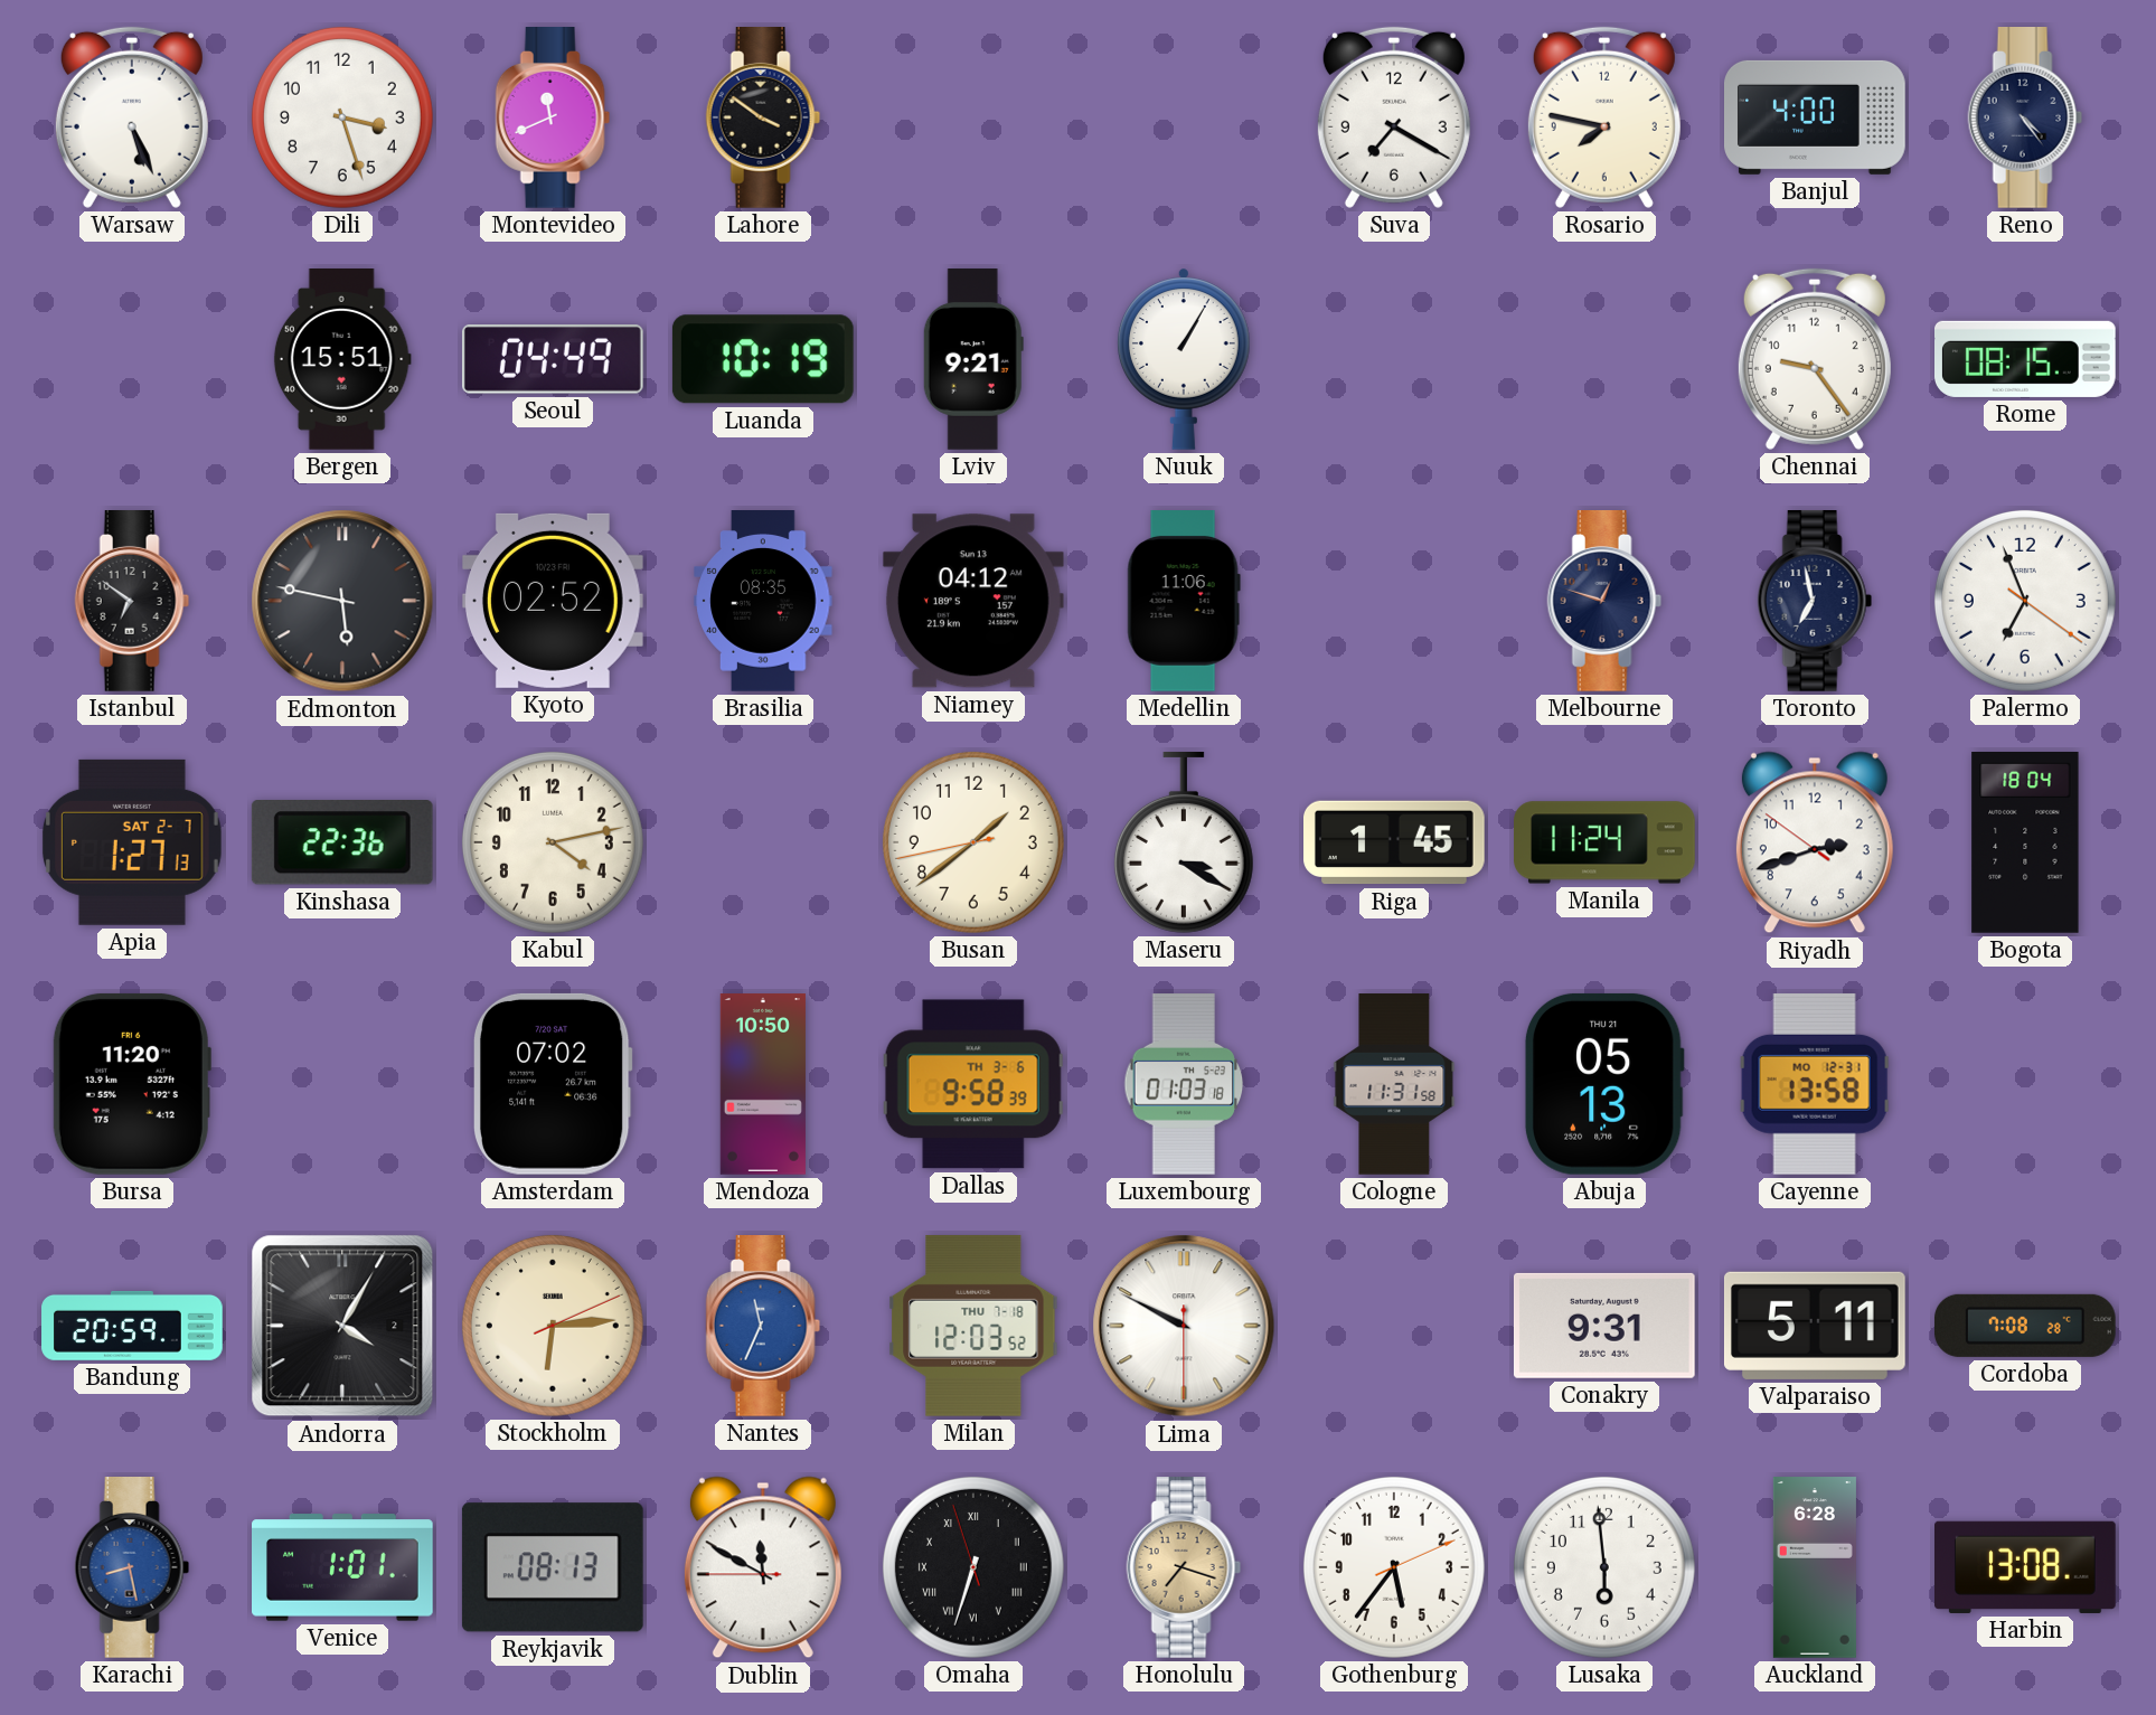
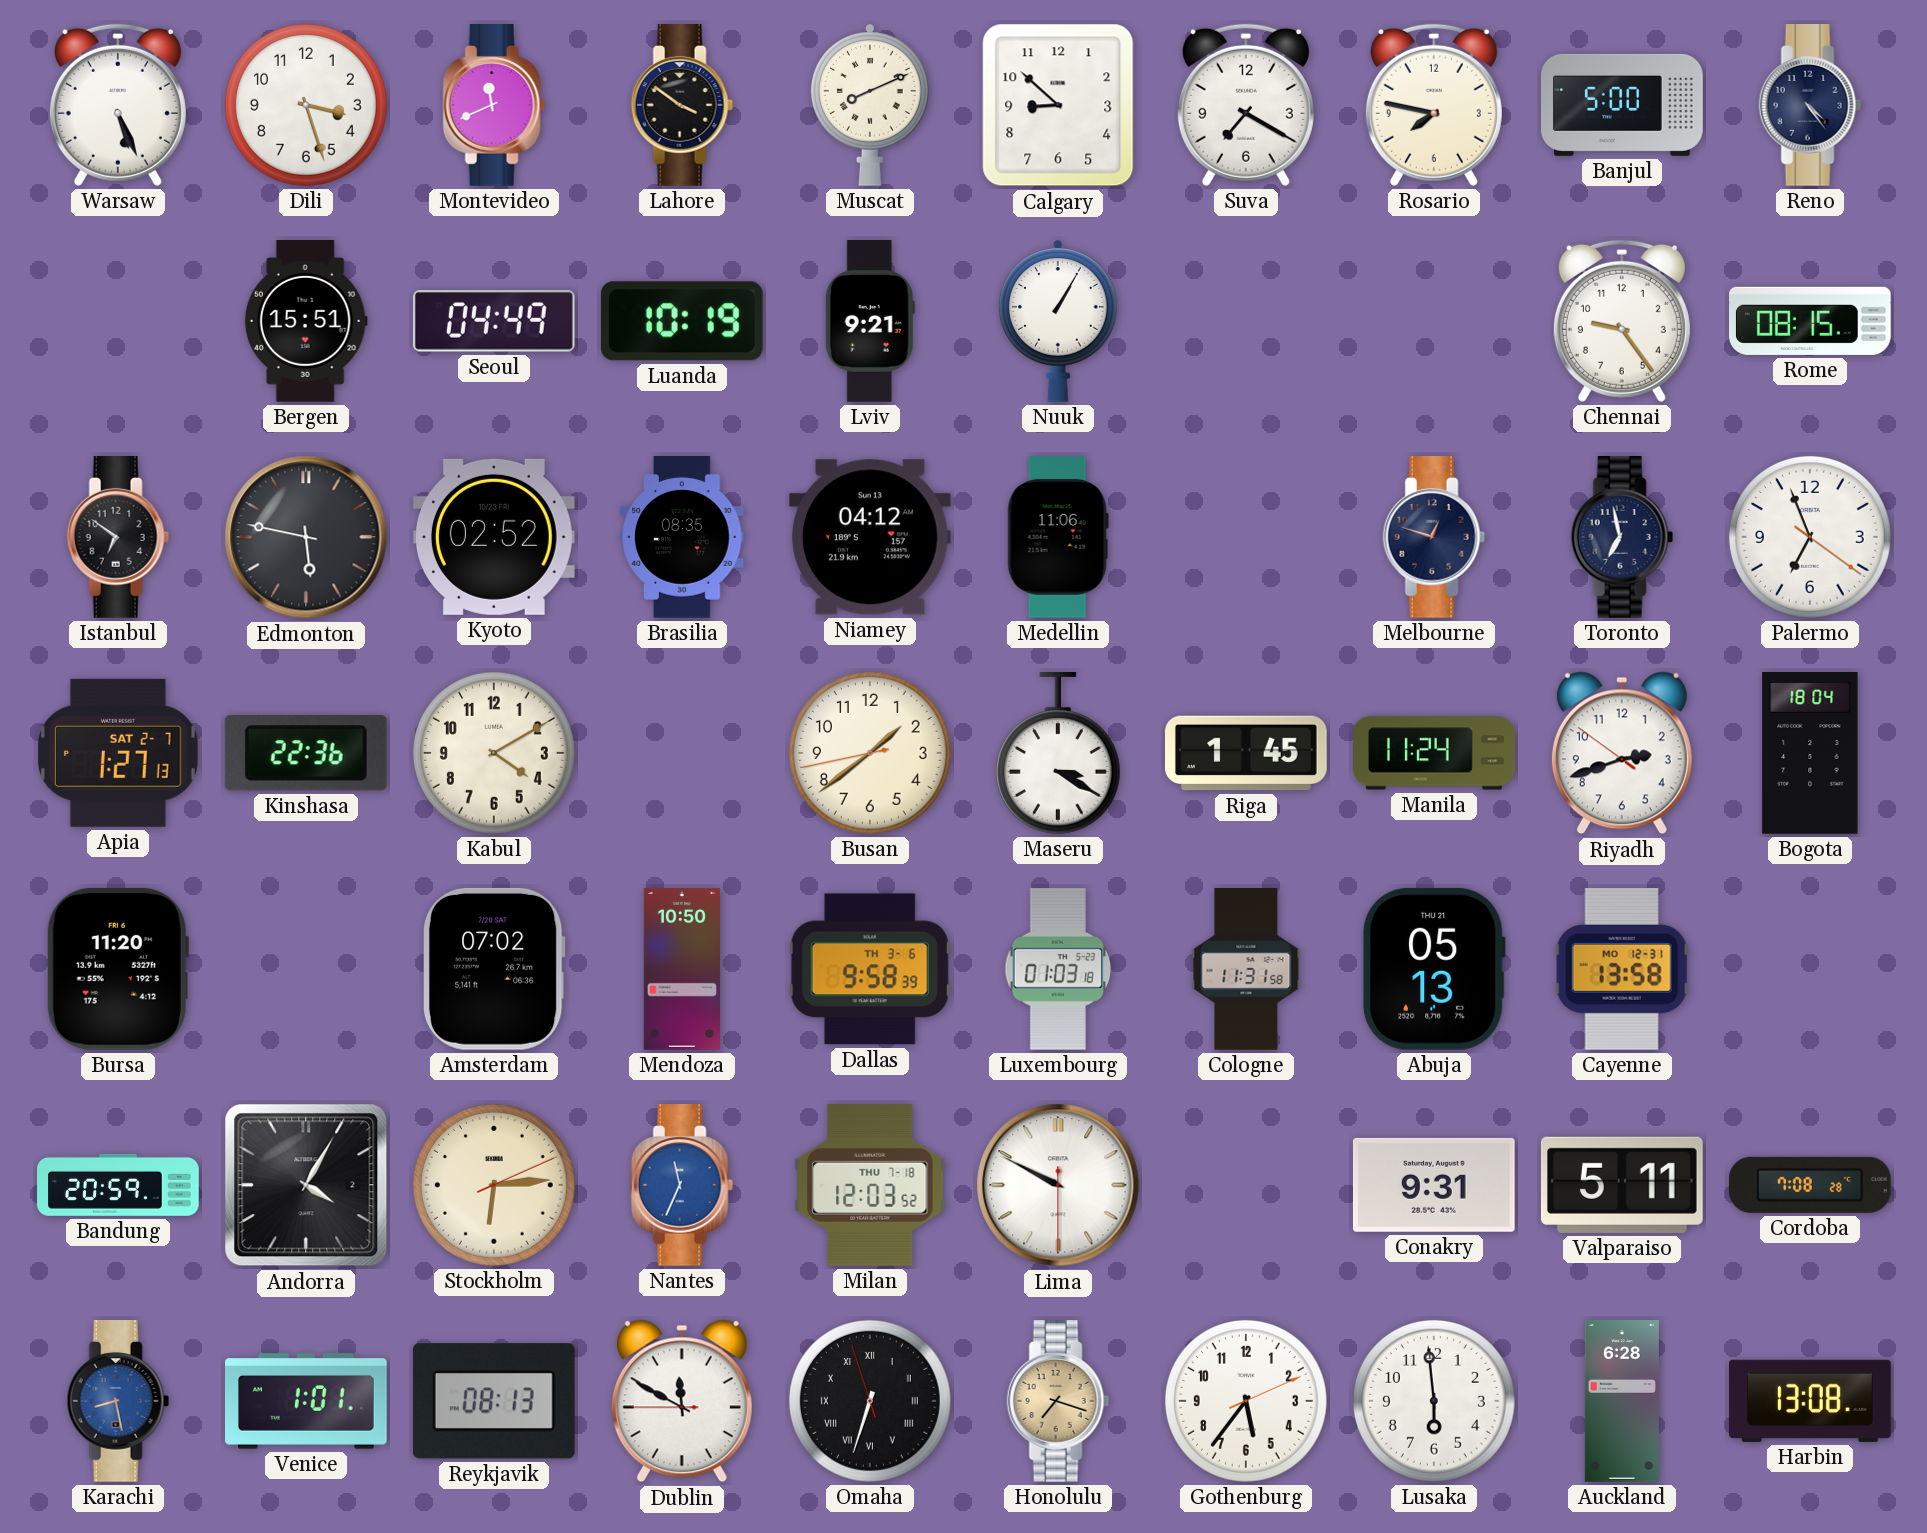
Muscat: none -> 8:11 (870, 105)
Calgary: none -> 8:52 (1058, 105)
Banjul: 4:00 -> 5:00 (1623, 105)
Kabul: 4:13 -> 4:10 (494, 753)
